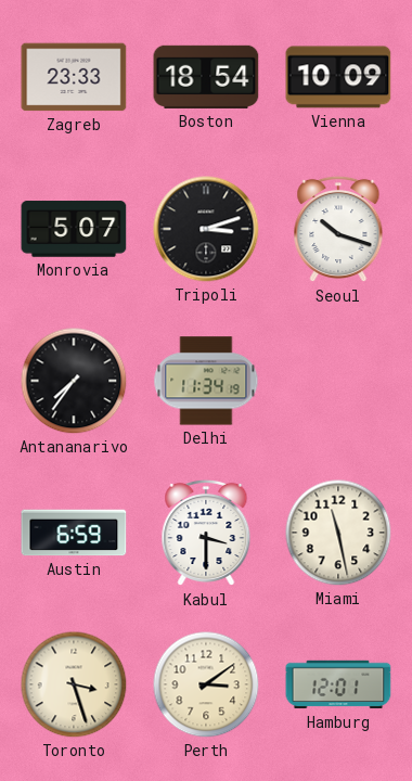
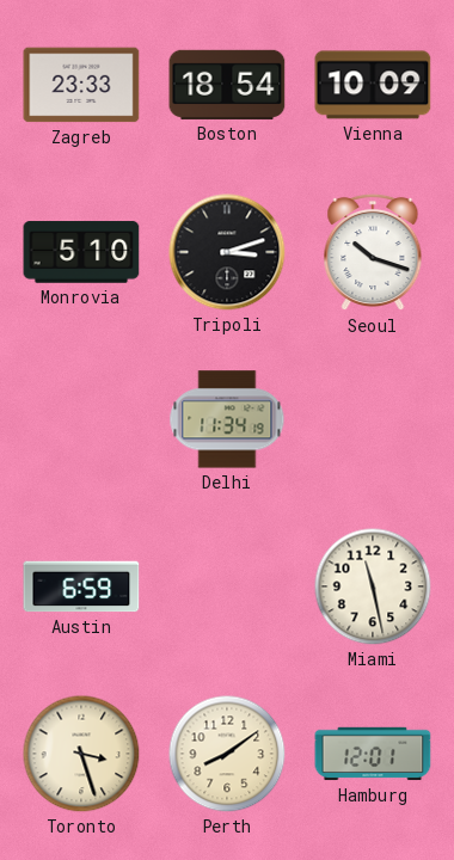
Monrovia: 5:07 -> 5:10 (81, 252)
Antananarivo: 7:36 -> none (74, 381)
Kabul: 3:30 -> none (206, 533)
Perth: 3:09 -> 8:09 (227, 754)
